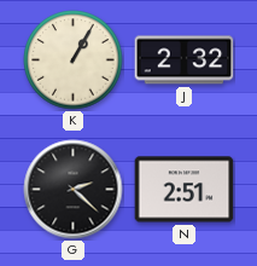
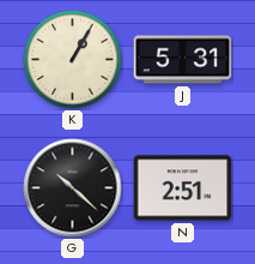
J: 2:32 -> 5:31 (183, 60)
G: 2:22 -> 10:22 (73, 188)
